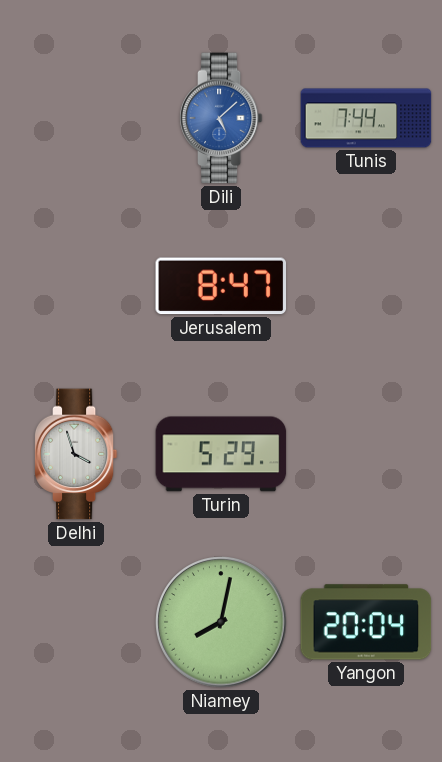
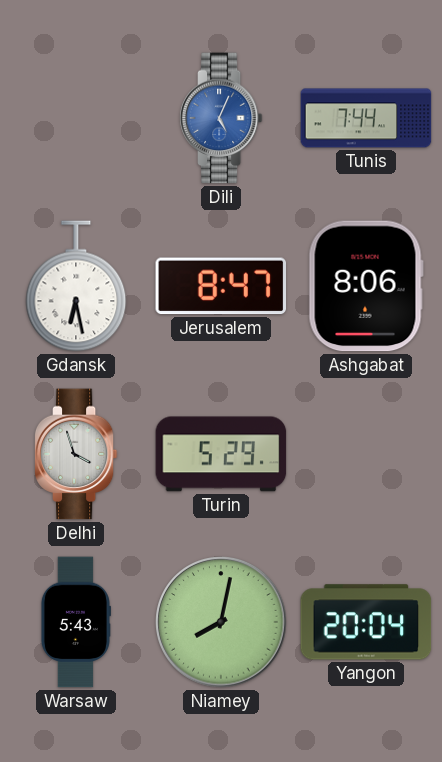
Dili: 5:08 -> 5:04 (221, 118)
Gdansk: none -> 6:28 (76, 286)
Ashgabat: none -> 8:06 (366, 286)
Warsaw: none -> 5:43 (75, 622)
